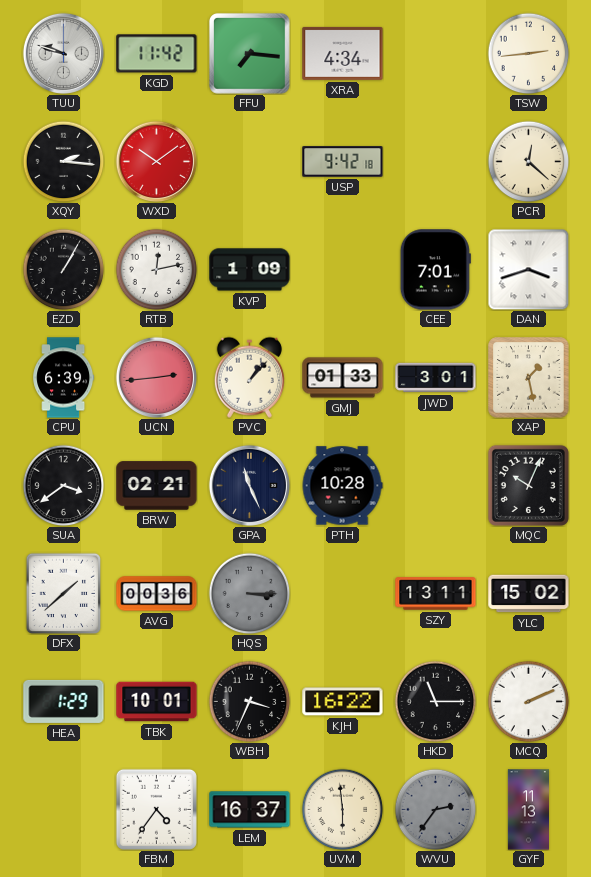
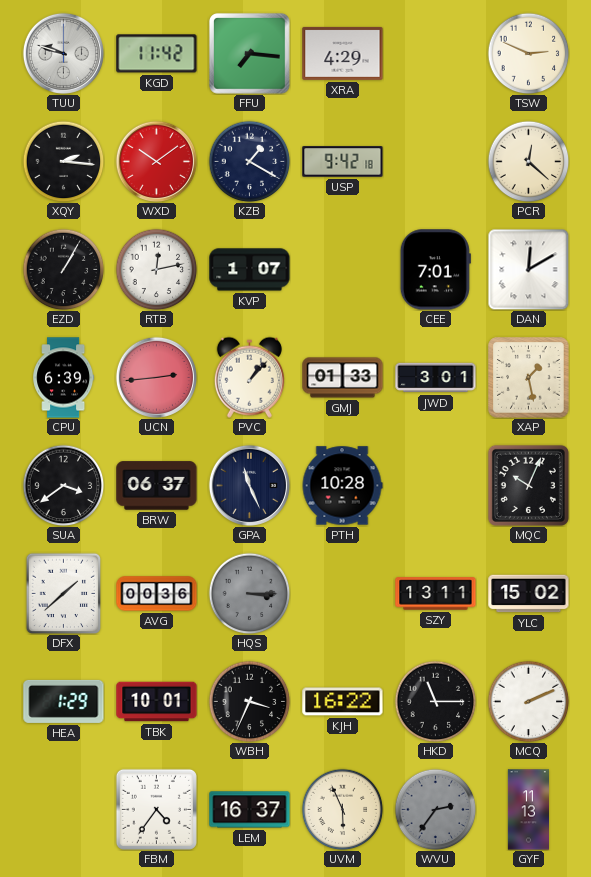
XRA: 4:34 -> 4:29 (343, 53)
TSW: 2:44 -> 2:49 (528, 53)
KZB: none -> 1:20 (249, 161)
KVP: 1:09 -> 1:07 (250, 270)
DAN: 3:42 -> 12:10 (528, 269)
BRW: 02:21 -> 06:37 (157, 486)
UVM: 5:59 -> 5:56 (342, 809)
